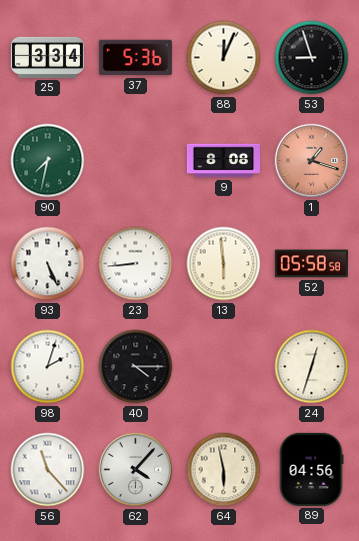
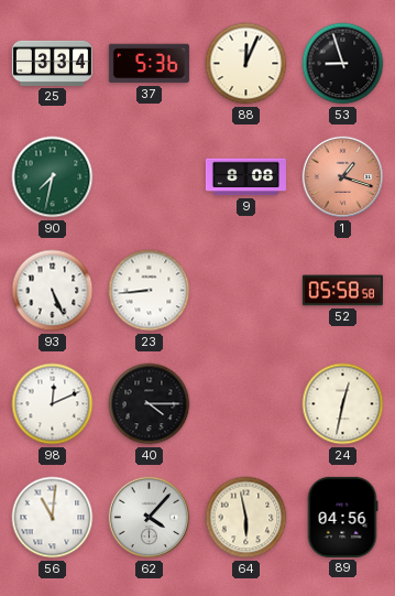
13: 5:59 -> none (224, 264)
98: 2:03 -> 12:11 (53, 404)
24: 12:33 -> 12:32 (343, 404)
56: 11:23 -> 11:01 (53, 518)
